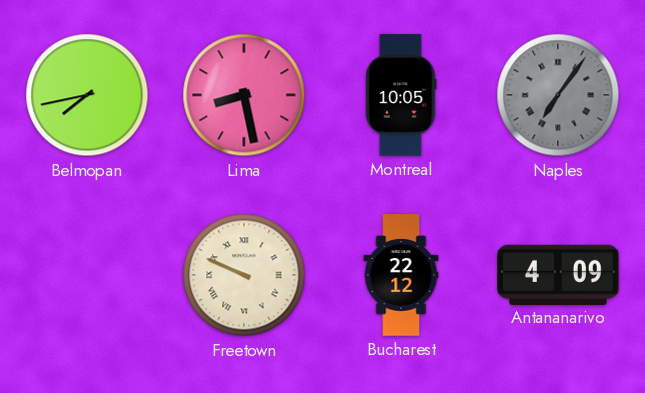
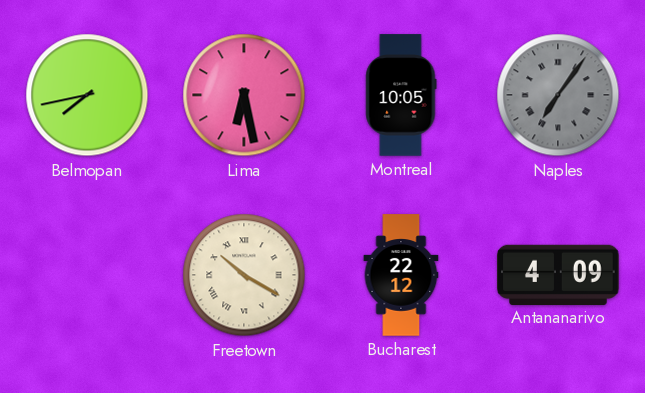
Lima: 8:28 -> 6:28 (244, 95)
Freetown: 9:49 -> 10:20 (244, 275)
